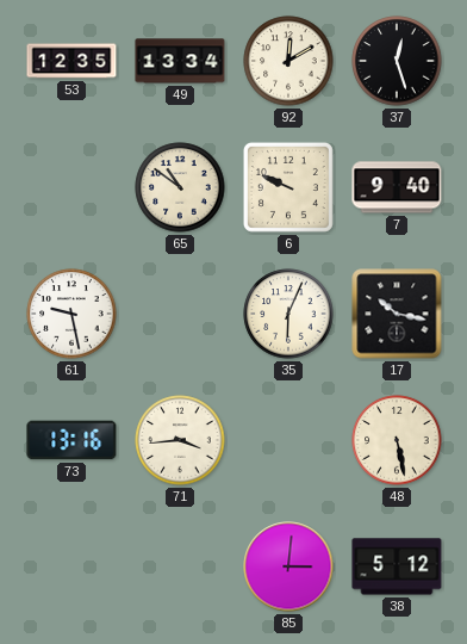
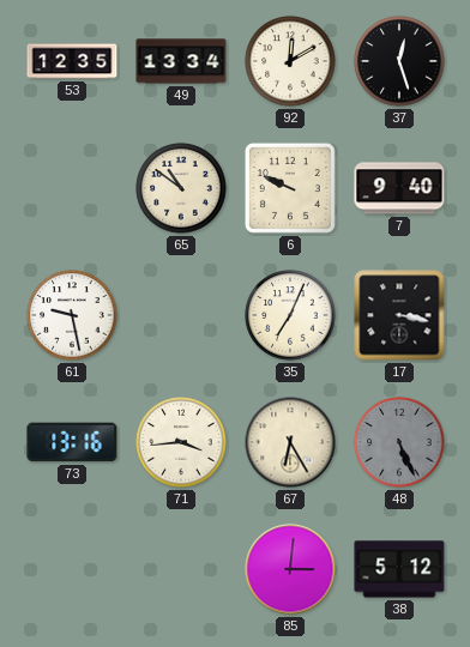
35: 6:04 -> 7:04 (290, 315)
17: 10:17 -> 3:17 (399, 315)
67: none -> 6:25 (290, 442)
48: 5:28 -> 5:26 (399, 442)
48 dial: cream -> grey (399, 442)
